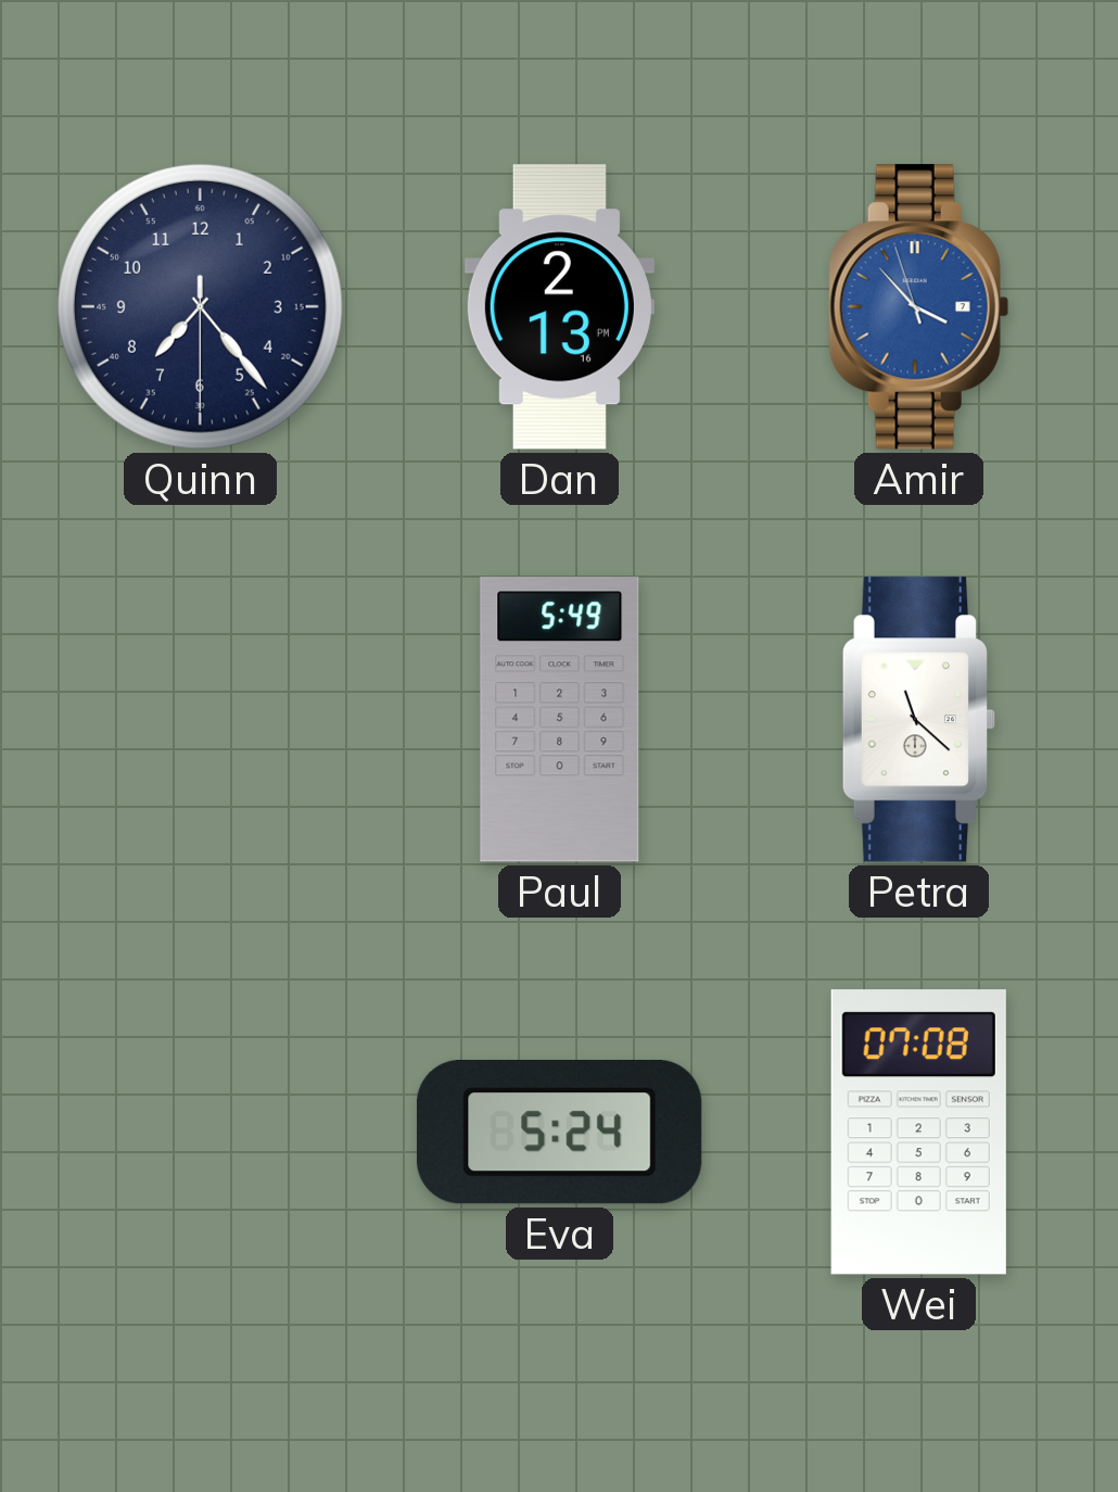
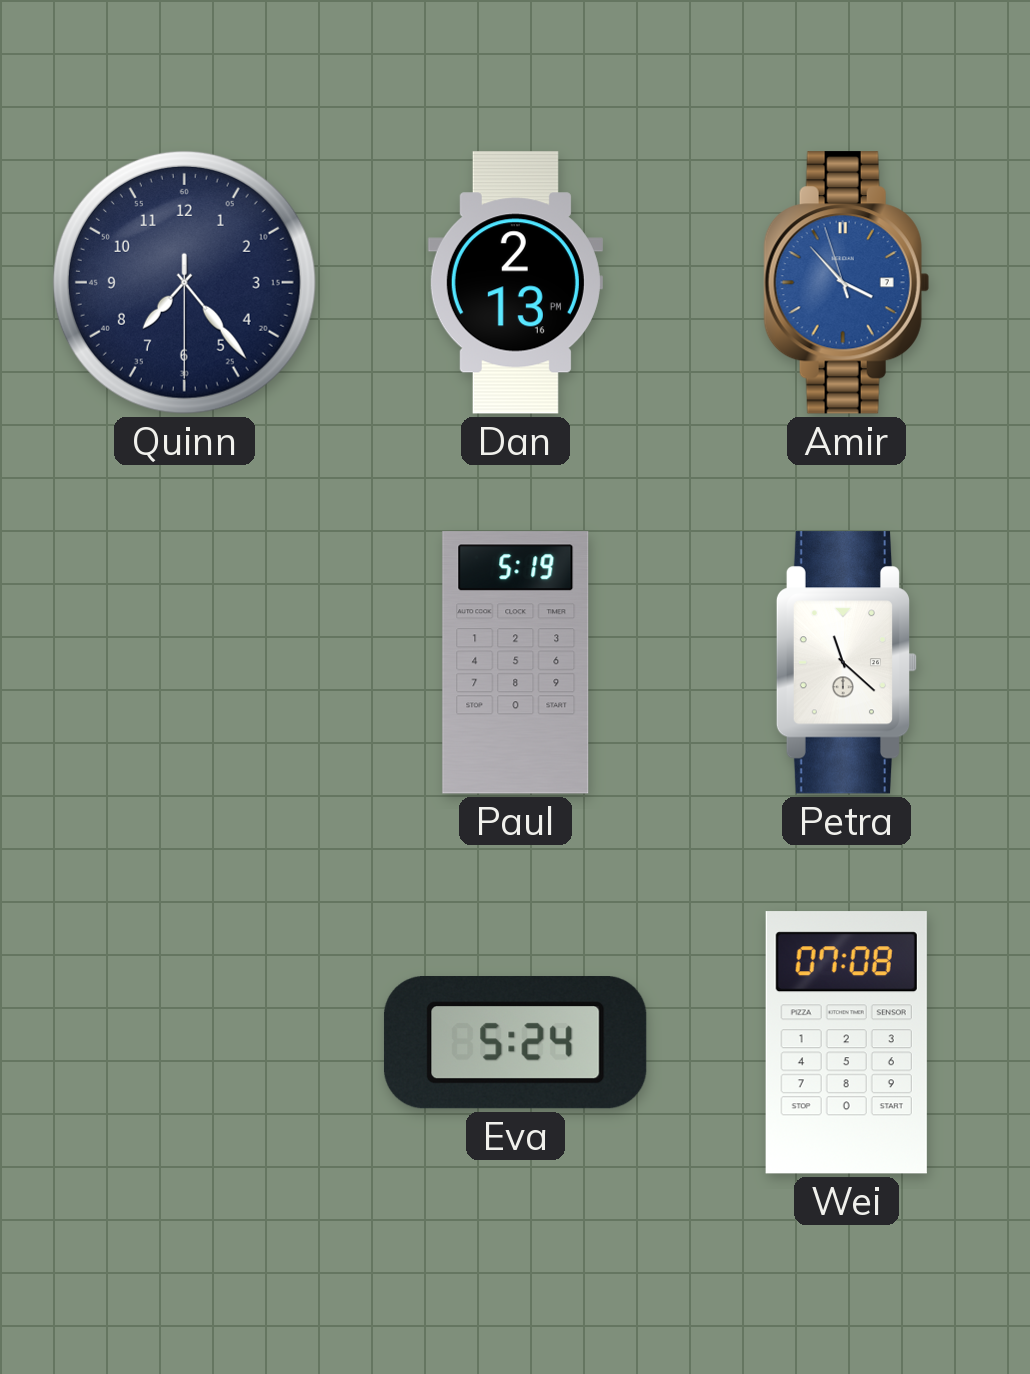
Paul: 5:49 -> 5:19 (516, 663)
